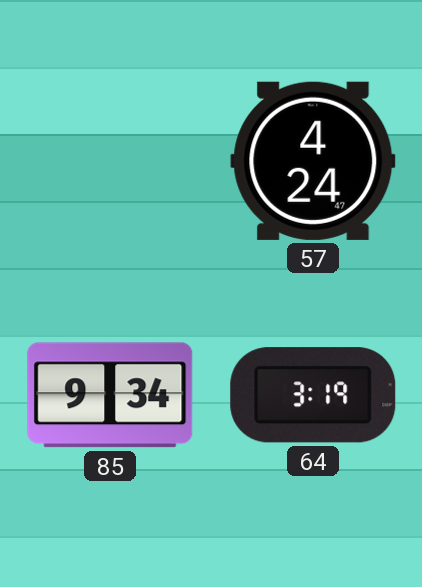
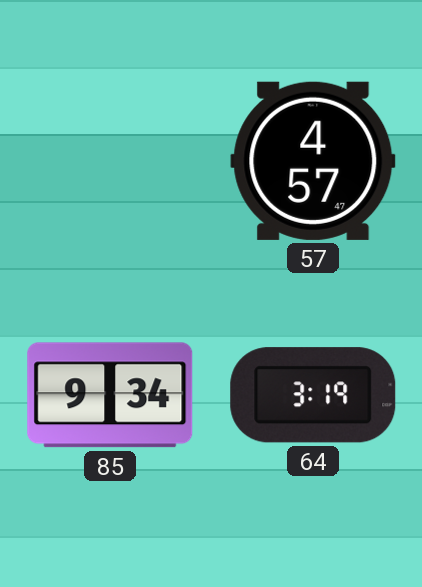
57: 4:24 -> 4:57 (313, 161)
